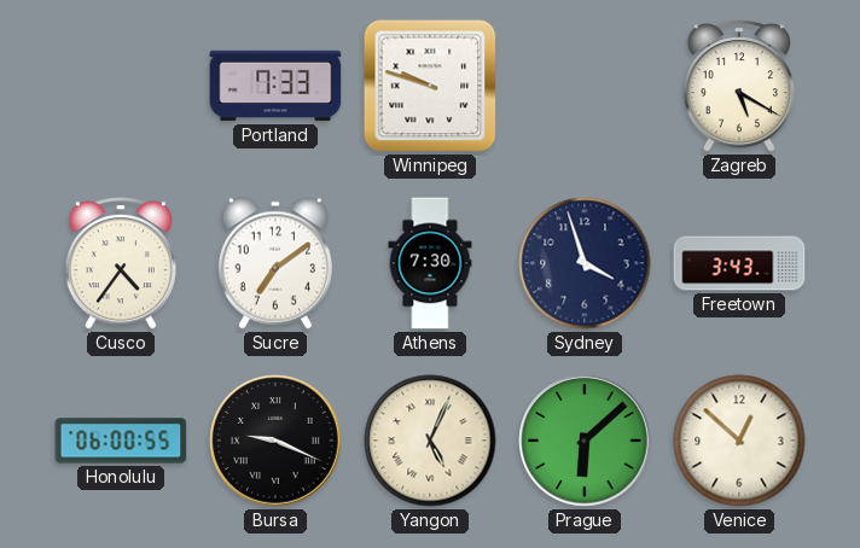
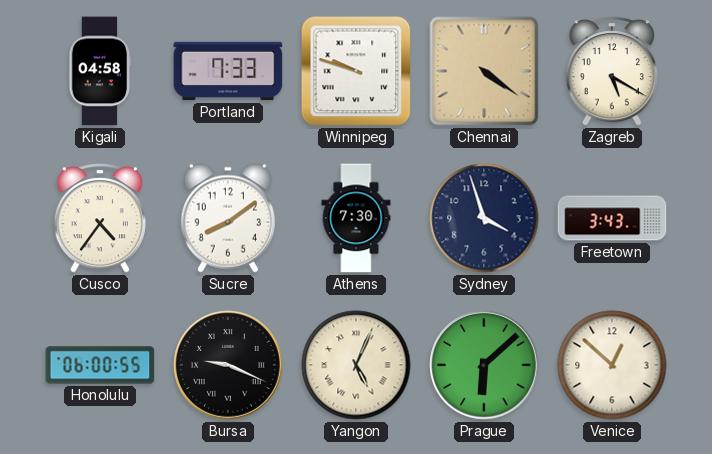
Kigali: none -> 04:58 (100, 71)
Chennai: none -> 4:21 (484, 71)
Sucre: 7:09 -> 8:09 (228, 218)
